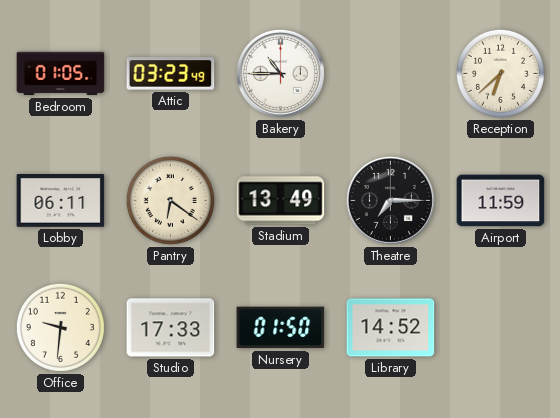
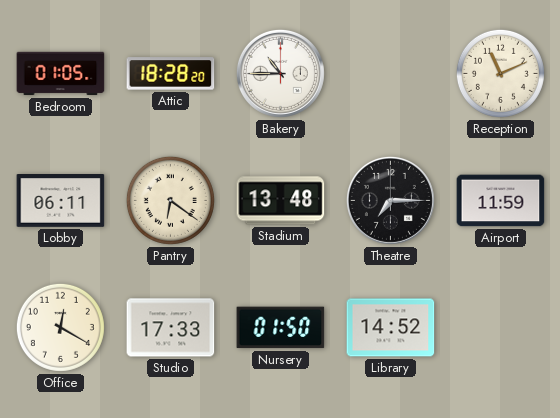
Attic: 03:23 -> 18:28 (171, 74)
Reception: 6:38 -> 11:11 (500, 73)
Stadium: 13:49 -> 13:48 (281, 201)
Office: 9:31 -> 12:20 (60, 327)
